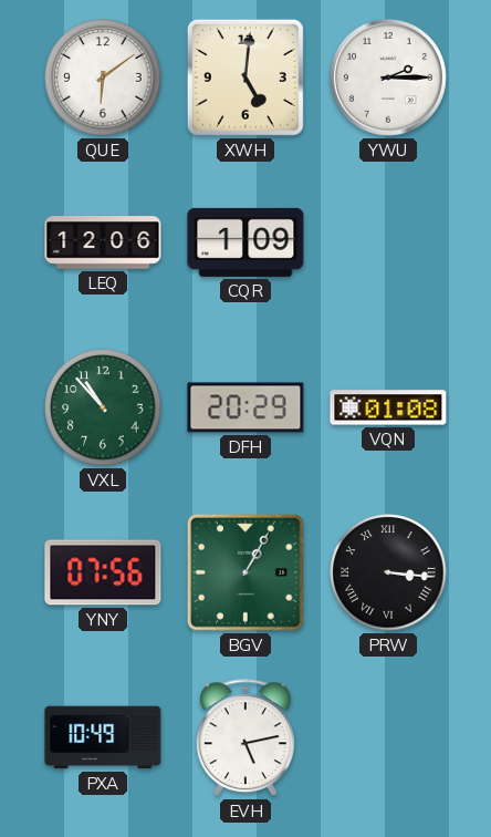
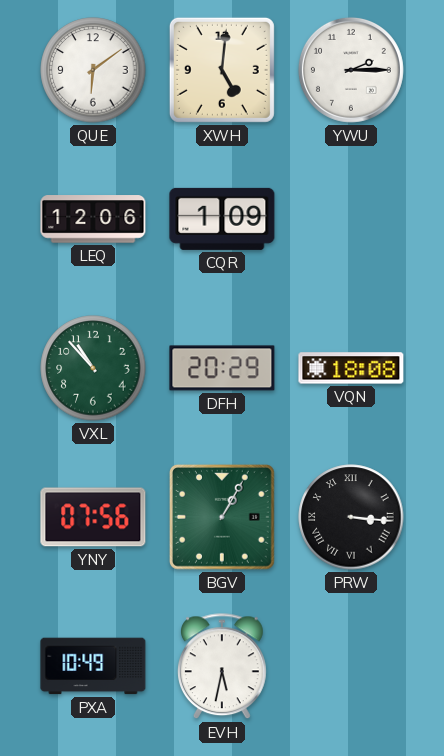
VQN: 01:08 -> 18:08 (351, 368)
EVH: 5:13 -> 5:32 (222, 667)
